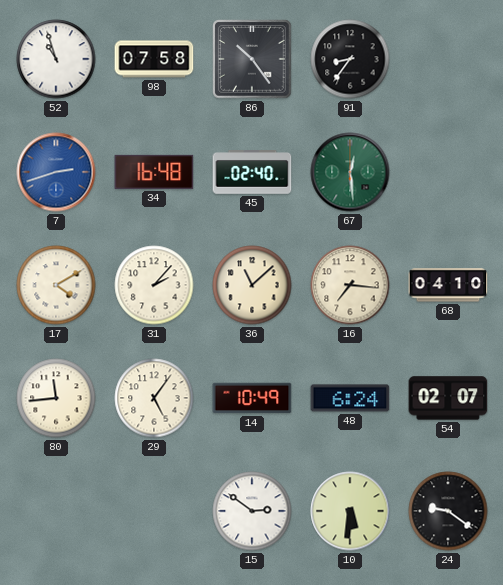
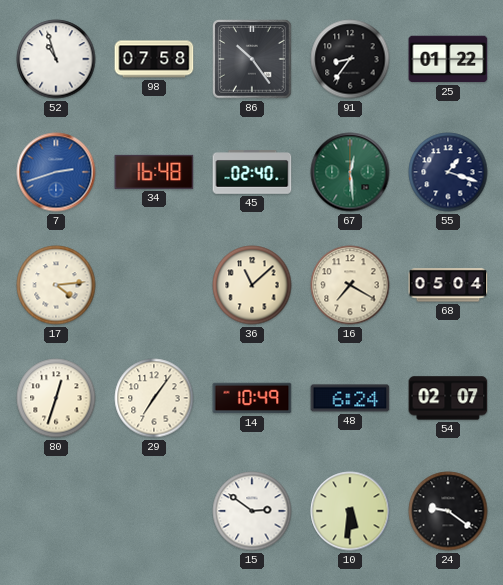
25: none -> 01:22 (448, 59)
55: none -> 1:18 (448, 172)
17: 4:10 -> 4:14 (56, 285)
31: 2:07 -> none (154, 285)
16: 7:16 -> 7:20 (350, 285)
68: 04:10 -> 05:04 (448, 285)
80: 11:44 -> 12:33 (56, 398)
29: 5:06 -> 7:06 (154, 398)
